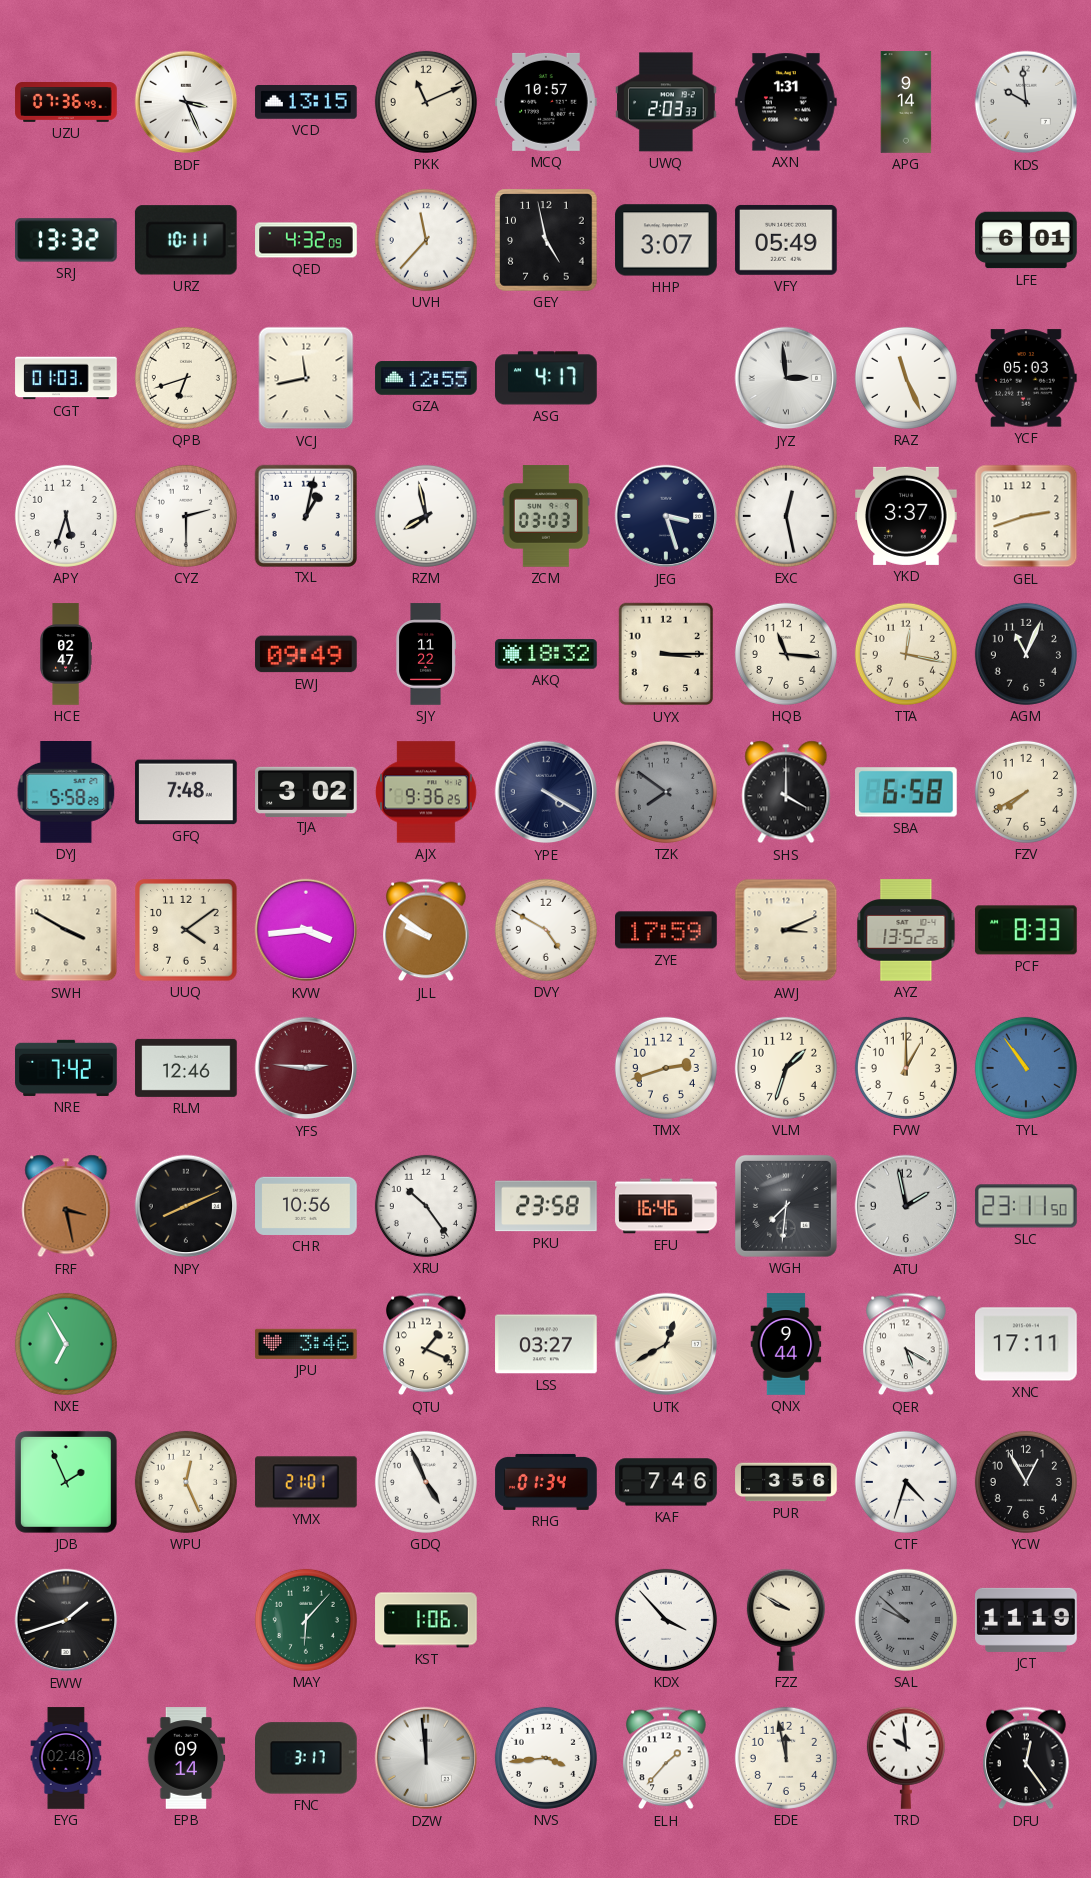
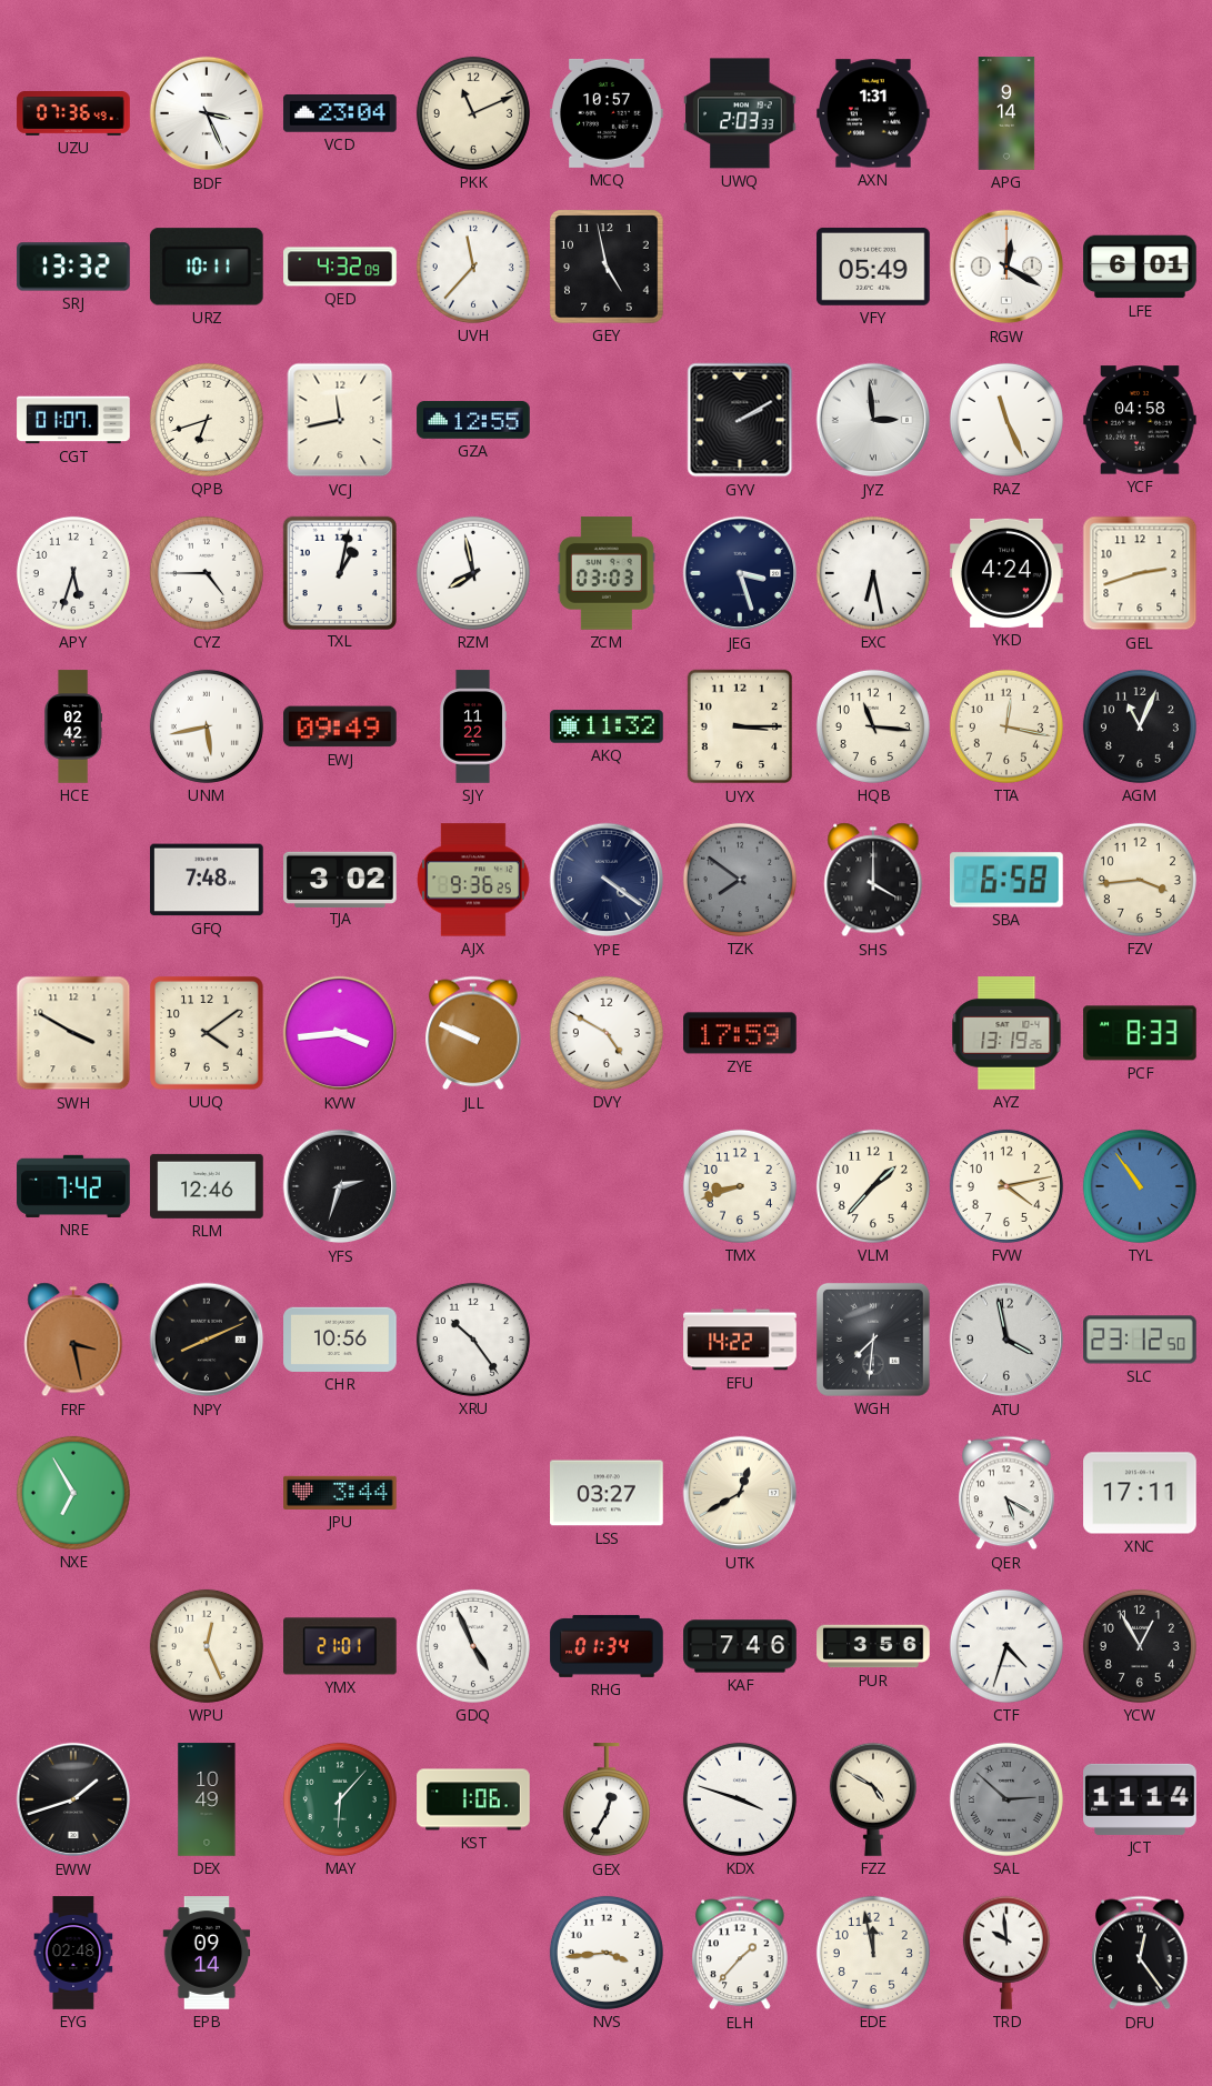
VCD: 13:15 -> 23:04 (340, 114)
KDS: 9:59 -> none (1026, 102)
HHP: 3:07 -> none (666, 240)
RGW: none -> 12:20 (1006, 267)
CGT: 01:03 -> 01:07 (73, 420)
ASG: 4:17 -> none (546, 378)
GYV: none -> 2:10 (740, 420)
YCF: 05:03 -> 04:58 (1140, 420)
CYZ: 2:30 -> 4:45 (207, 573)
EXC: 12:28 -> 6:28 (873, 573)
YKD: 3:37 -> 4:24 (1006, 573)
HCE: 02:47 -> 02:42 (73, 726)
UNM: none -> 5:43 (207, 726)
AKQ: 18:32 -> 11:32 (607, 726)
DYJ: 5:58 -> none (66, 793)
YPE: 4:20 -> 4:21 (607, 880)
FZV: 7:40 -> 3:44 (1140, 880)
JLL: 9:51 -> 9:49 (473, 1033)
AWJ: 3:11 -> none (786, 930)
AYZ: 13:52 -> 13:19 (1006, 1033)
YFS: 2:46 -> 2:33 (340, 1186)
YFS dial: burgundy -> black (340, 1186)
TMX: 2:42 -> 8:42 (740, 1186)
VLM: 1:33 -> 1:37 (873, 1186)
FVW: 1:00 -> 4:13 (1006, 1186)
PKU: 23:58 -> none (546, 1206)
EFU: 16:46 -> 14:22 (740, 1340)
ATU: 1:58 -> 3:58 (1006, 1340)
SLC: 23:11 -> 23:12 (1140, 1340)
JPU: 3:46 -> 3:44 (340, 1493)
QTU: 1:19 -> none (426, 1344)
QNX: 9:44 -> none (786, 1344)
JDB: 1:56 -> none (66, 1482)
DEX: none -> 10:49 (207, 1799)
GEX: none -> 12:35 (607, 1801)
KDX: 3:53 -> 3:48 (740, 1799)
FZZ: 9:50 -> 4:50 (873, 1799)
SAL: 9:52 -> 2:52 (1006, 1799)
JCT: 11:19 -> 11:14 (1140, 1799)
FNC: 3:17 -> none (307, 1758)
DZW: 11:59 -> none (426, 1758)
